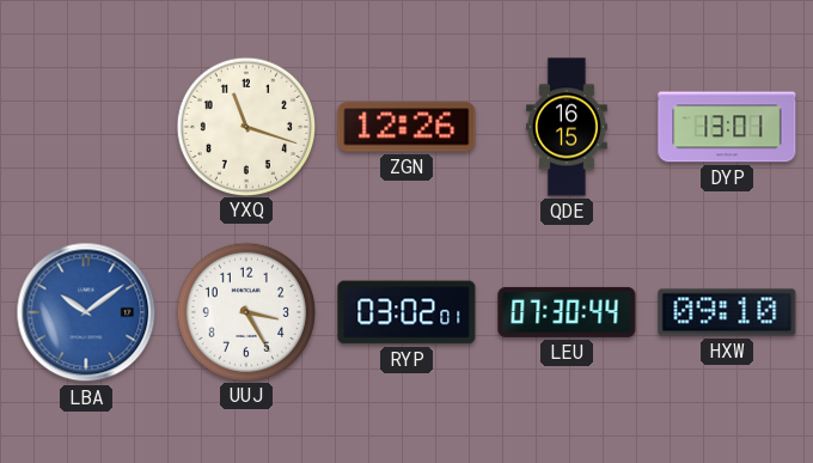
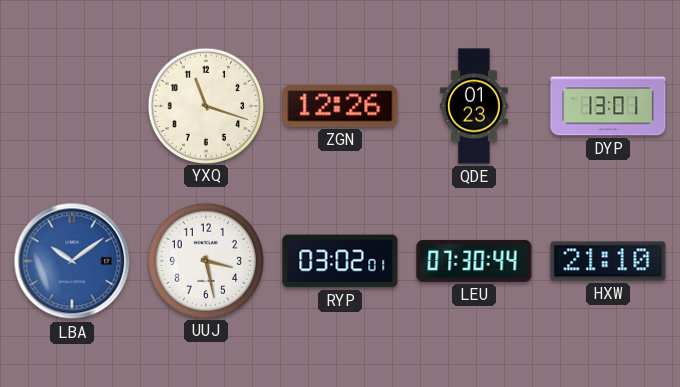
QDE: 16:15 -> 01:23 (475, 106)
UUJ: 3:25 -> 3:28 (205, 260)
HXW: 09:10 -> 21:10 (608, 261)
